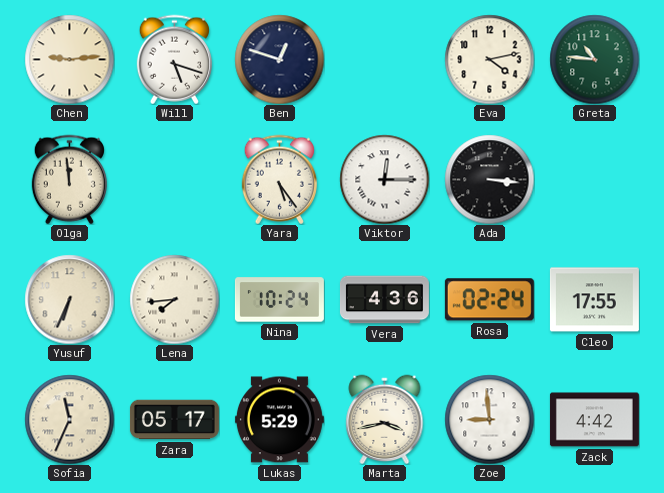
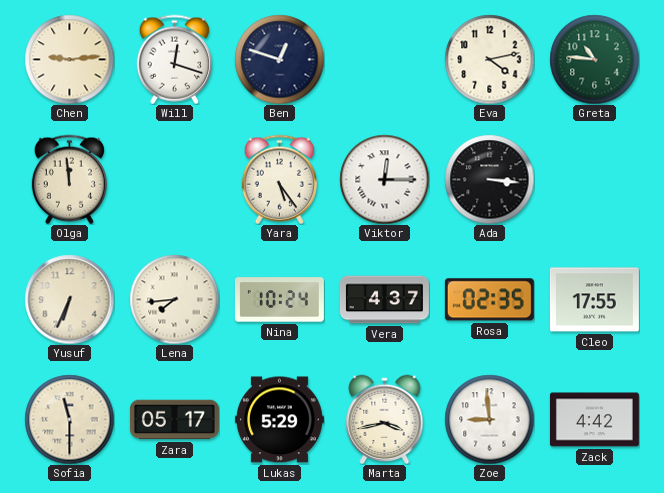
Will: 5:18 -> 12:18 (174, 59)
Vera: 4:36 -> 4:37 (384, 300)
Rosa: 02:24 -> 02:35 (489, 300)
Sofia: 11:34 -> 11:30 (69, 419)
